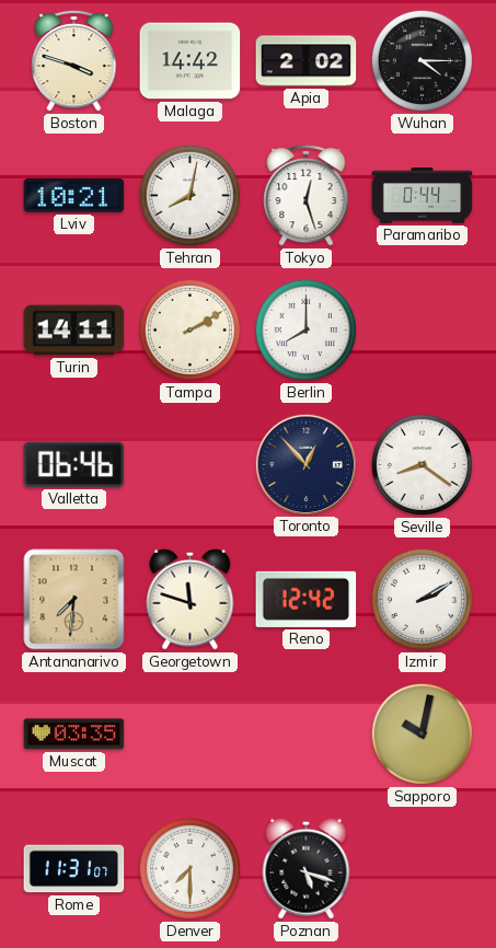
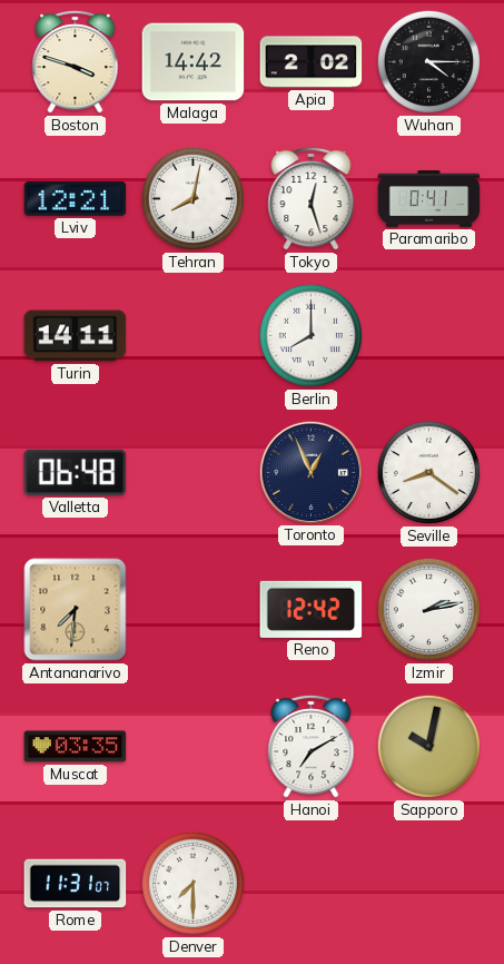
Lviv: 10:21 -> 12:21 (76, 199)
Paramaribo: 0:44 -> 0:41 (429, 199)
Tampa: 2:10 -> none (189, 330)
Valletta: 06:46 -> 06:48 (76, 472)
Toronto: 12:53 -> 12:56 (310, 472)
Georgetown: 11:48 -> none (191, 599)
Izmir: 2:10 -> 2:13 (428, 609)
Hanoi: none -> 7:10 (312, 746)
Poznan: 5:18 -> none (307, 868)
